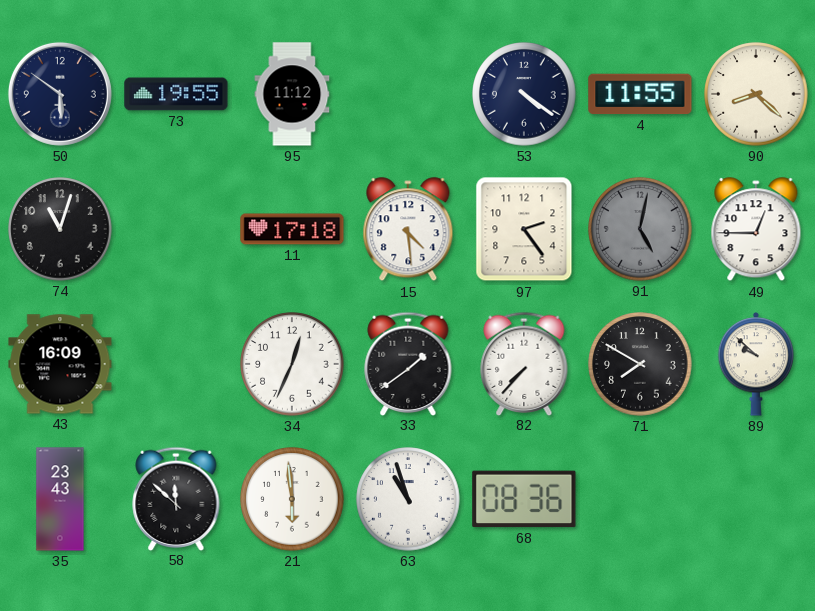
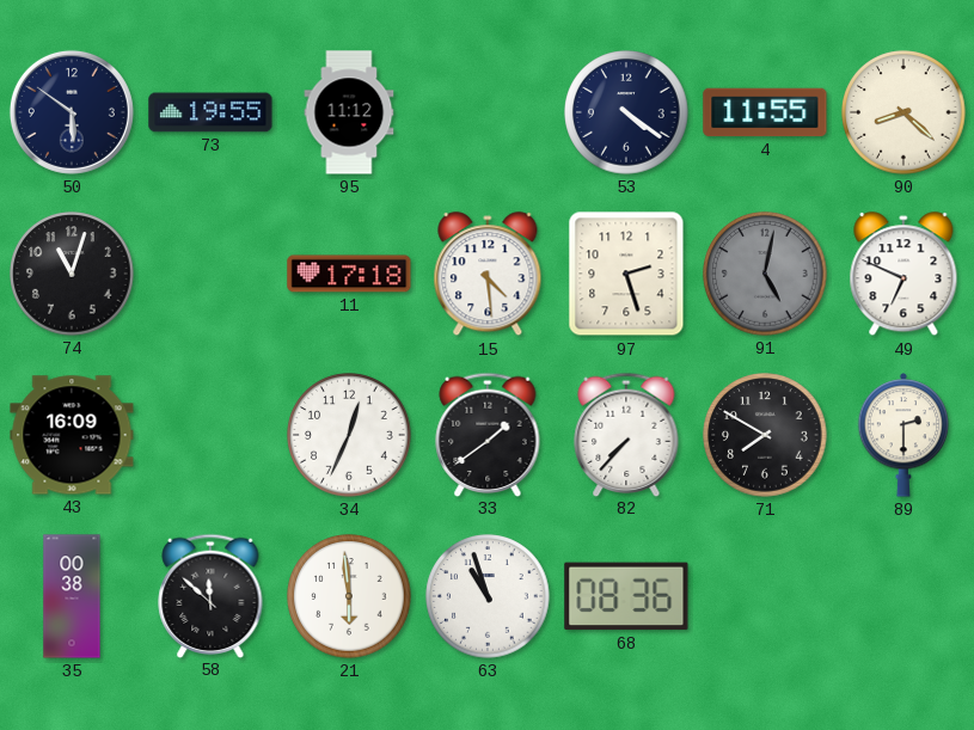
97: 2:24 -> 2:27 (626, 274)
49: 12:45 -> 6:49 (903, 275)
89: 9:52 -> 2:30 (903, 435)
35: 23:43 -> 00:38 (72, 596)
